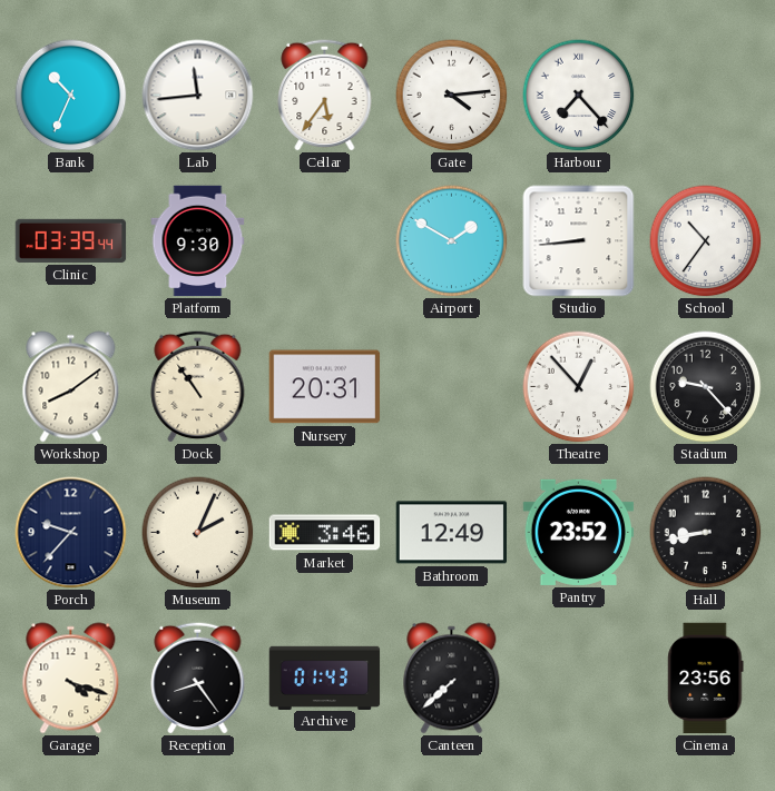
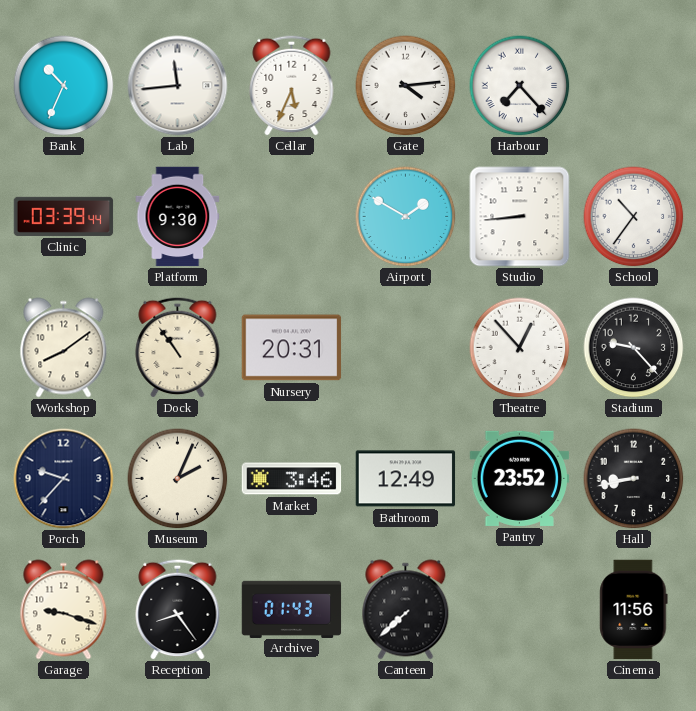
Cellar: 5:36 -> 5:34 (292, 85)
Garage: 4:18 -> 9:18 (64, 610)
Cinema: 23:56 -> 11:56 (634, 610)
